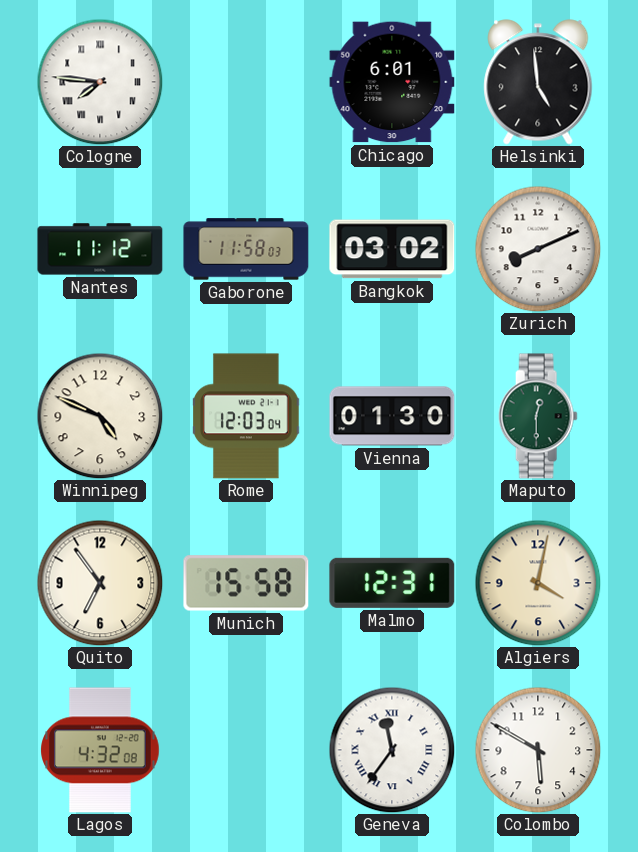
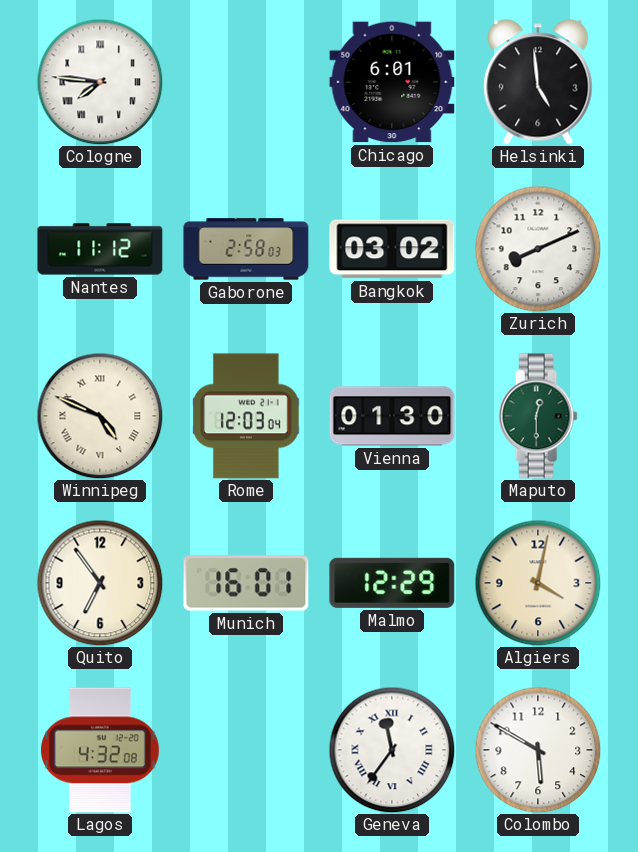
Gaborone: 11:58 -> 2:58 (246, 249)
Winnipeg numerals: Arabic -> Roman (100, 416)
Munich: 15:58 -> 16:01 (246, 583)
Malmo: 12:31 -> 12:29 (392, 583)
